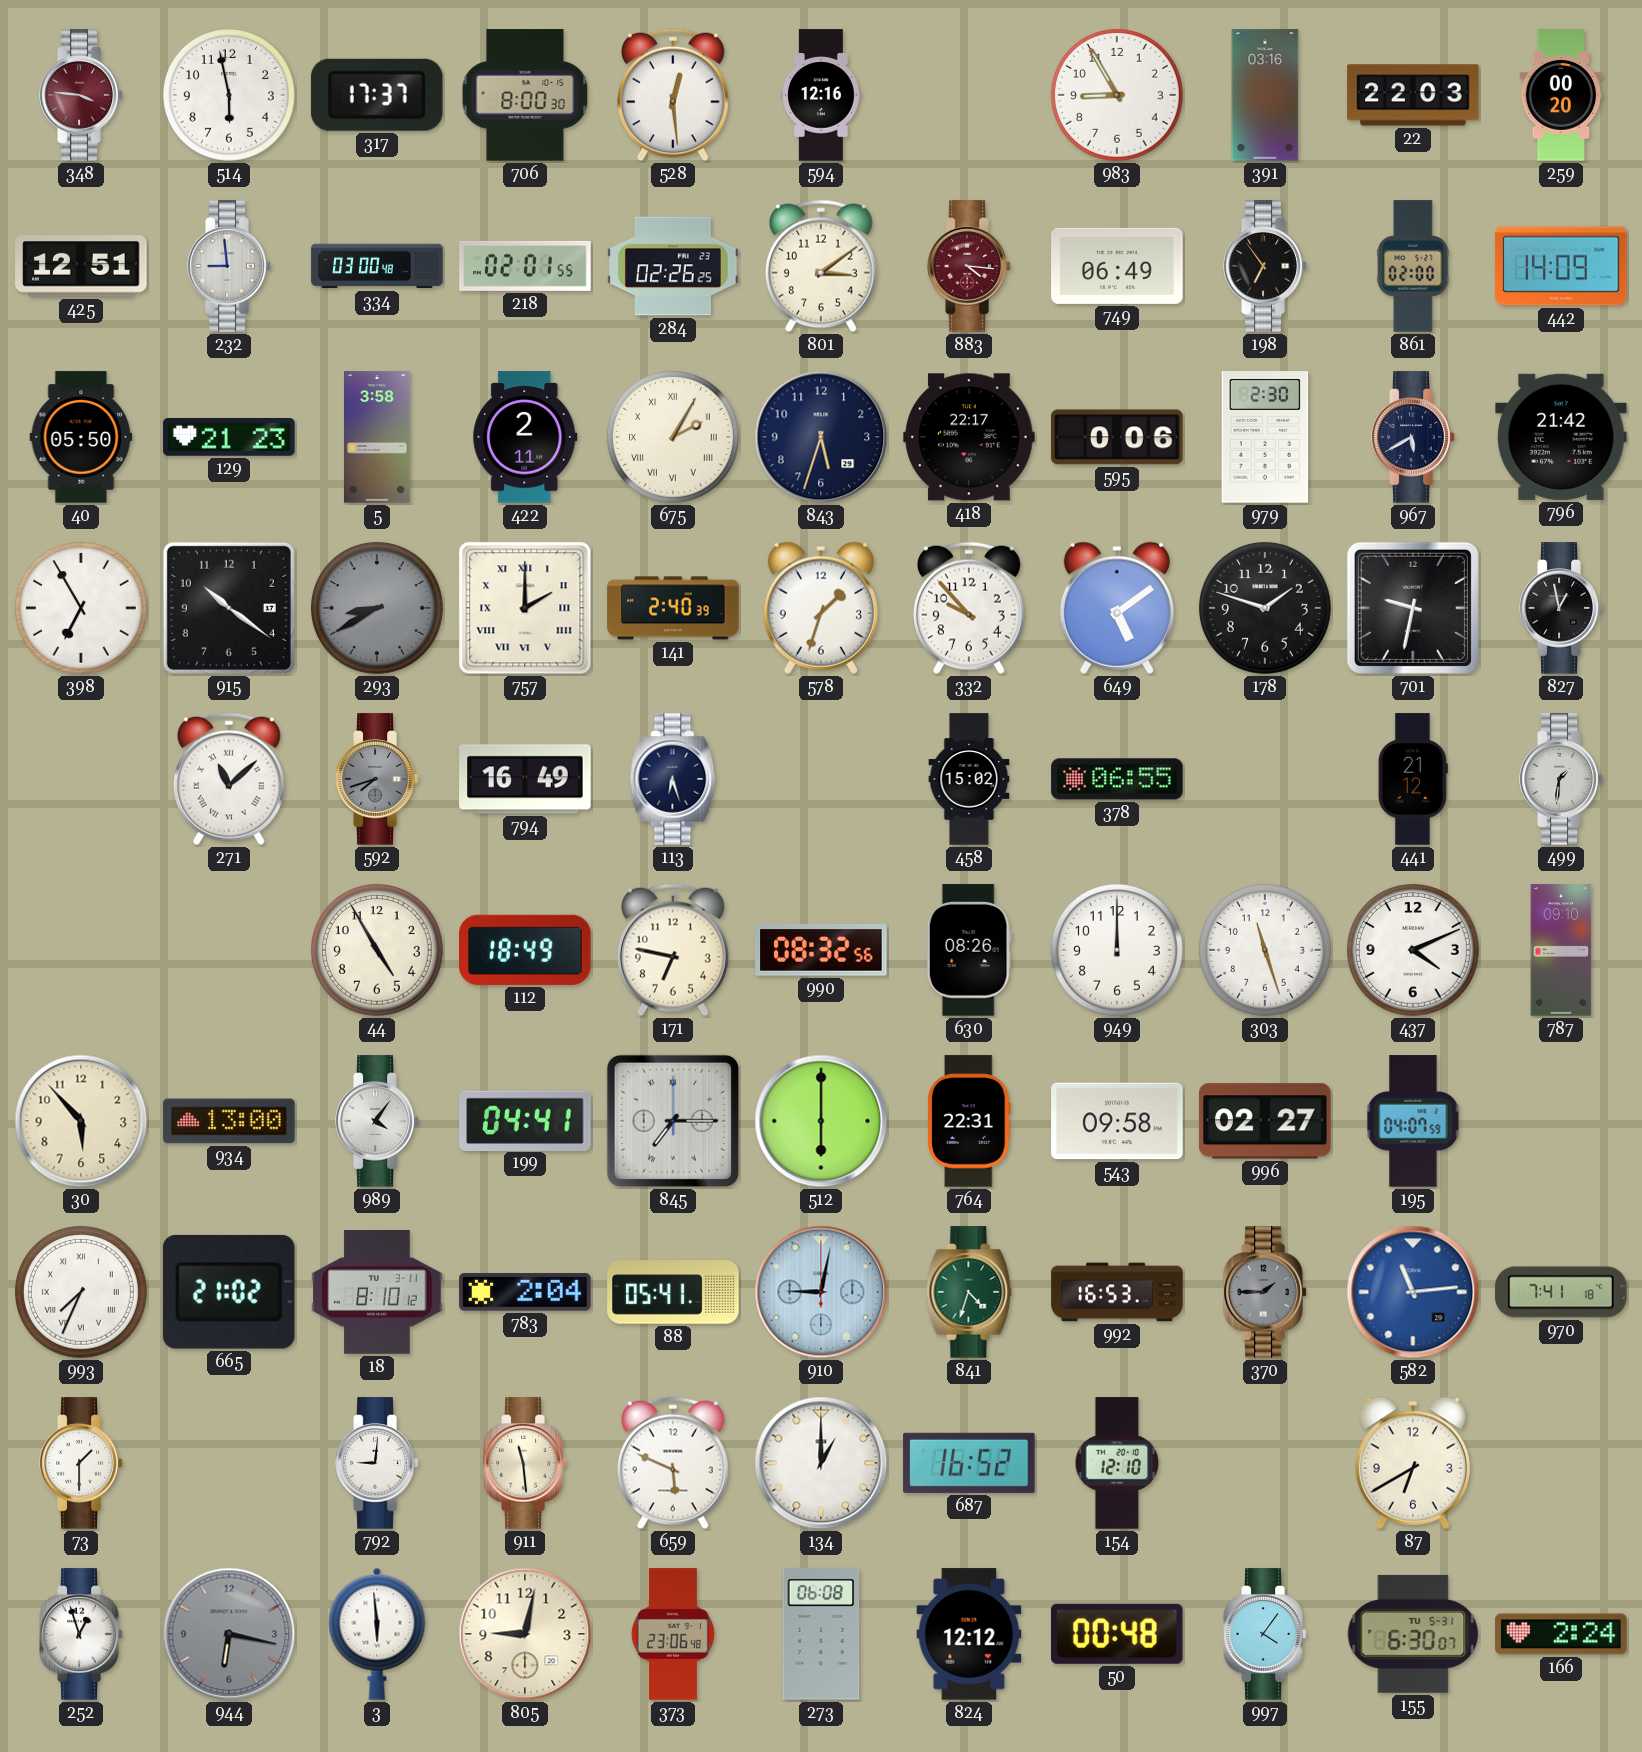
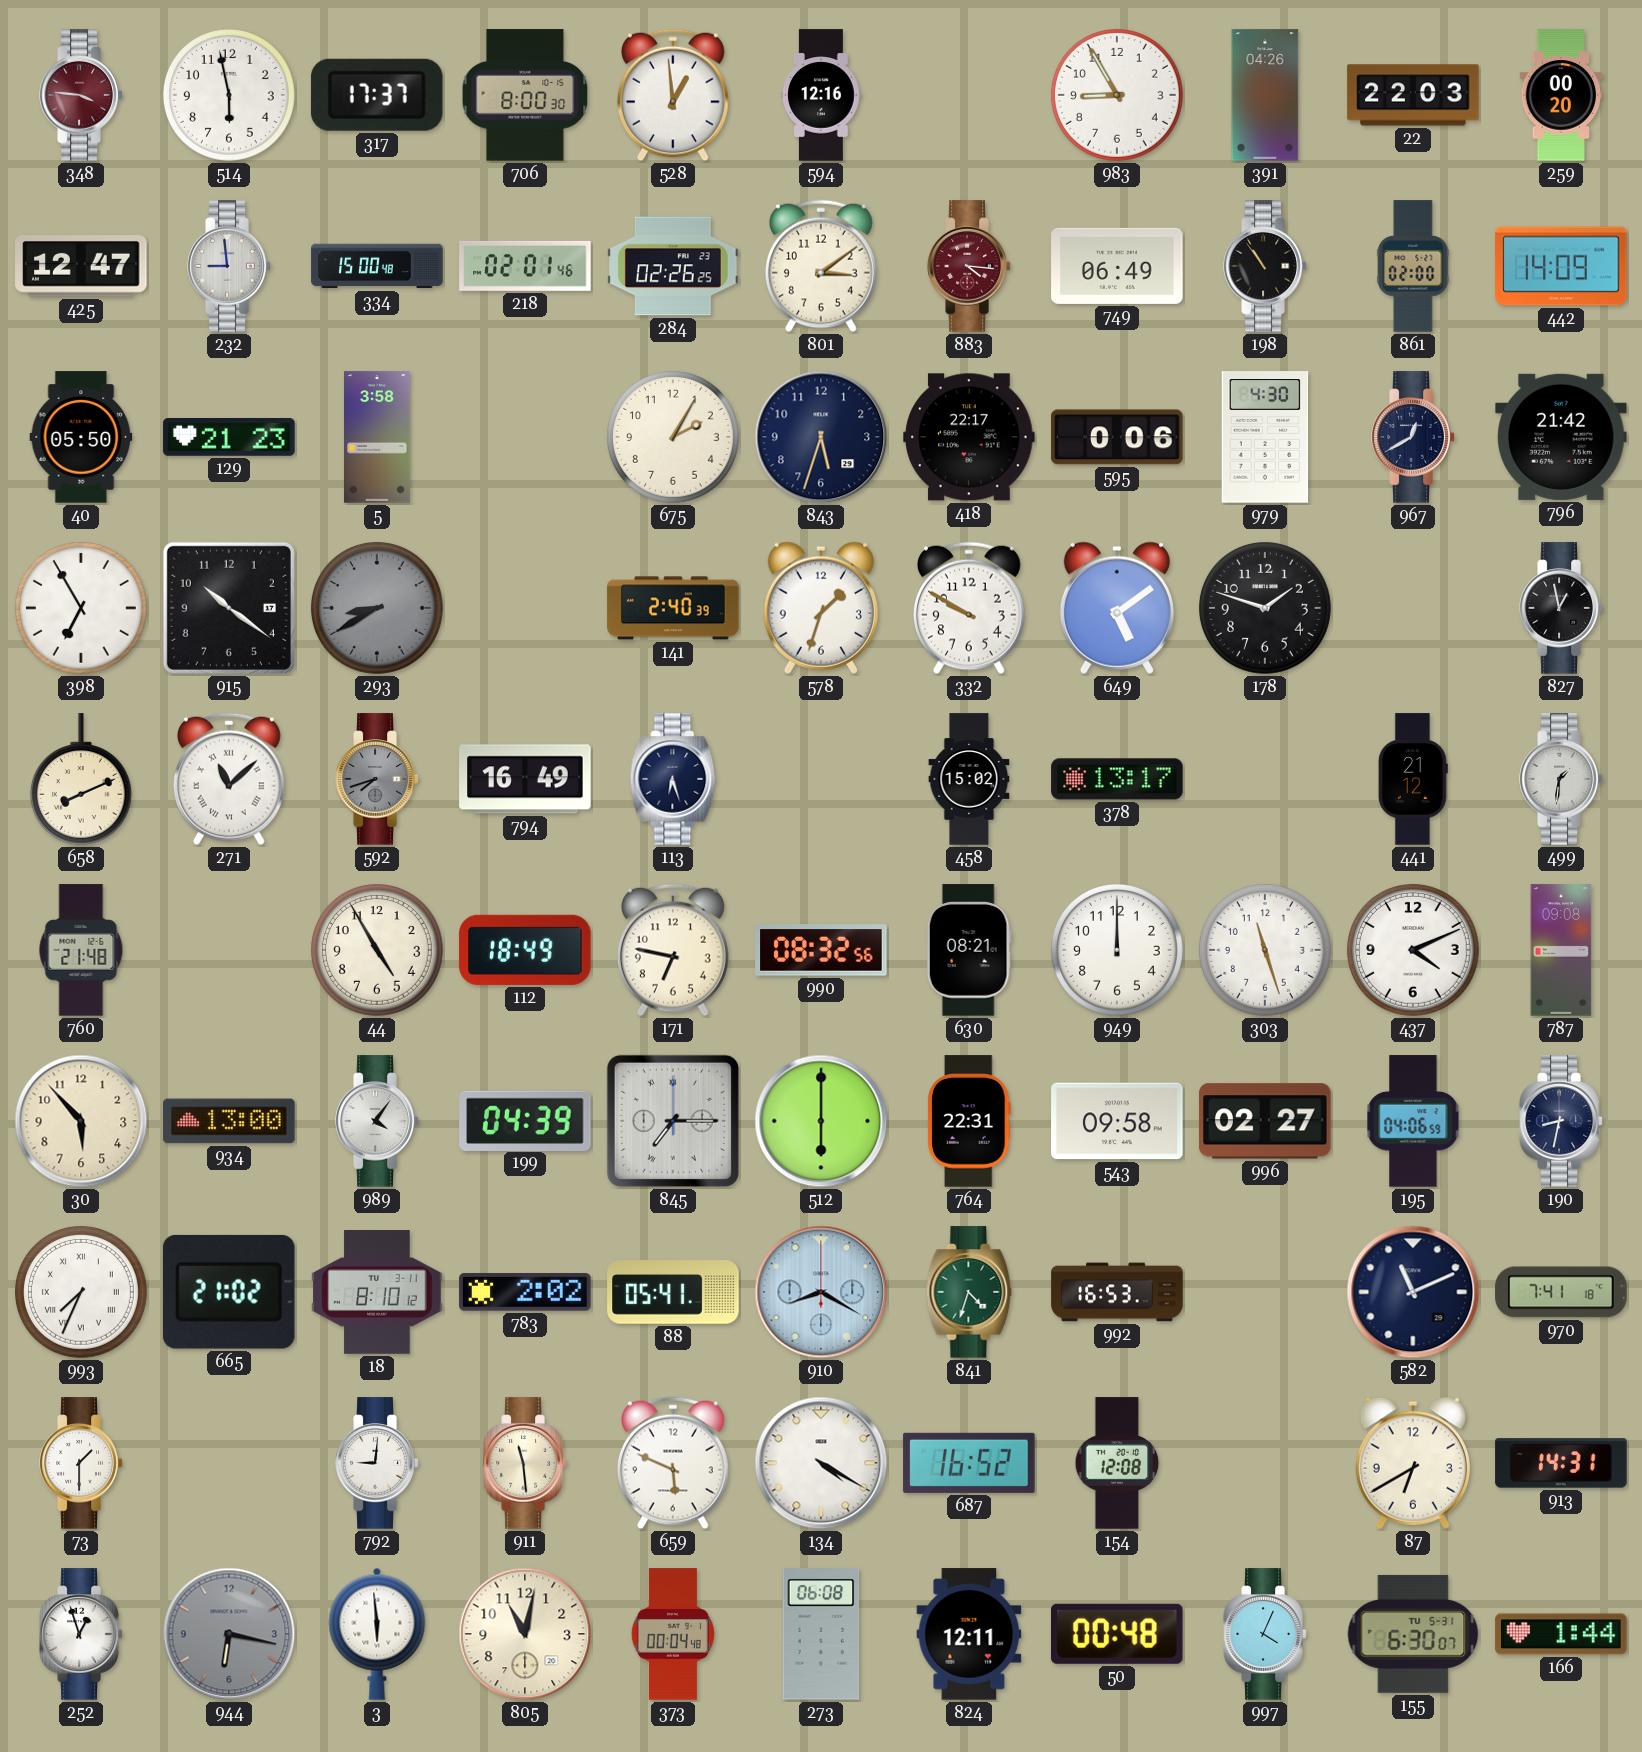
528: 12:29 -> 12:59 (673, 95)
391: 03:16 -> 04:26 (1265, 95)
425: 12:51 -> 12:47 (81, 266)
334: 03:00 -> 15:00 (377, 266)
218: 02:01:55 -> 02:01:46 (525, 266)
198: 6:54 -> 10:54 (1265, 266)
422: 2:11 -> none (525, 437)
675 numerals: Roman -> Arabic (673, 437)
979: 2:30 -> 4:30 (1265, 437)
967: 5:40 -> 12:40 (1413, 437)
757: 2:00 -> none (525, 608)
332: 9:53 -> 9:50 (969, 608)
701: 9:32 -> none (1413, 608)
658: none -> 8:11 (81, 779)
378: 06:55 -> 13:17 (1117, 779)
760: none -> 21:48 (81, 950)
630: 08:26 -> 08:21 (969, 950)
787: 09:10 -> 09:08 (1561, 950)
199: 04:41 -> 04:39 (525, 1120)
195: 04:07 -> 04:06 (1413, 1121)
190: none -> 8:32 (1561, 1121)
783: 2:04 -> 2:02 (525, 1292)
910: 9:02 -> 8:20 (821, 1292)
370: 1:45 -> none (1265, 1292)
582: 11:14 -> 11:11 (1413, 1292)
582 dial: blue -> navy (1413, 1292)
134: 1:00 -> 4:20 (821, 1463)
154: 12:10 -> 12:08 (1117, 1463)
913: none -> 14:31 (1561, 1463)
805: 9:02 -> 11:02 (525, 1634)
373: 23:06 -> 00:04 (673, 1634)
824: 12:12 -> 12:11 (969, 1634)
997: 4:06 -> 4:04 (1265, 1634)
166: 2:24 -> 1:44 (1561, 1634)
